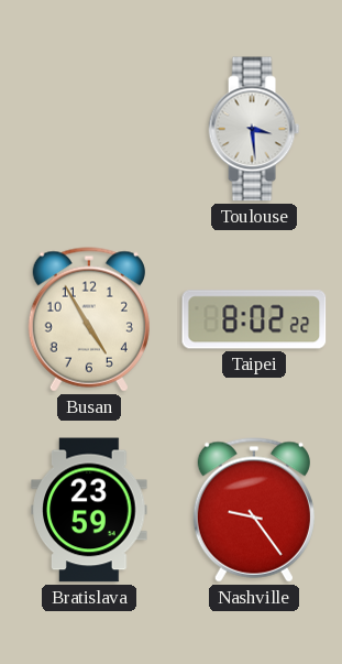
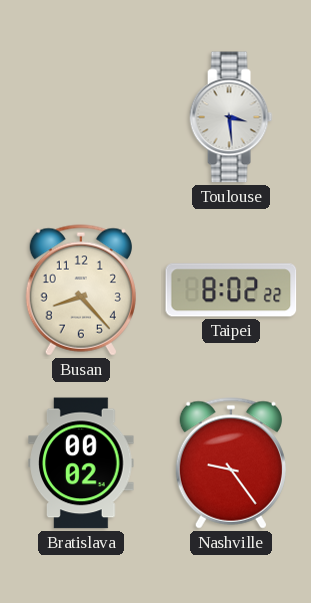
Busan: 4:55 -> 8:23 (81, 290)
Bratislava: 23:59 -> 00:02 (81, 463)
